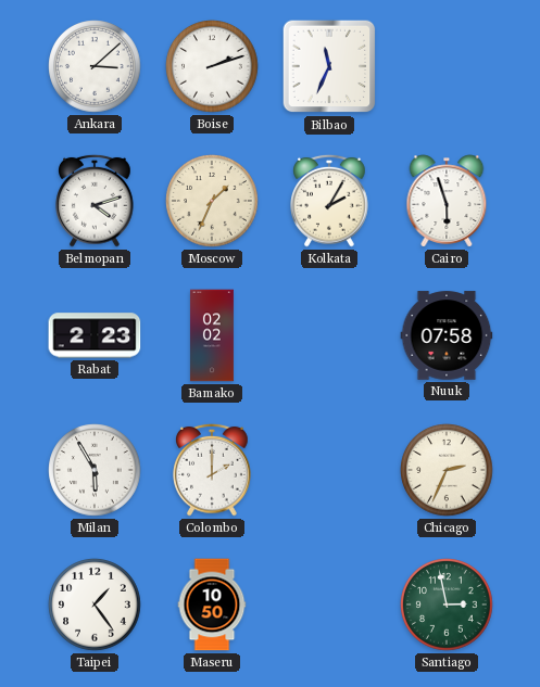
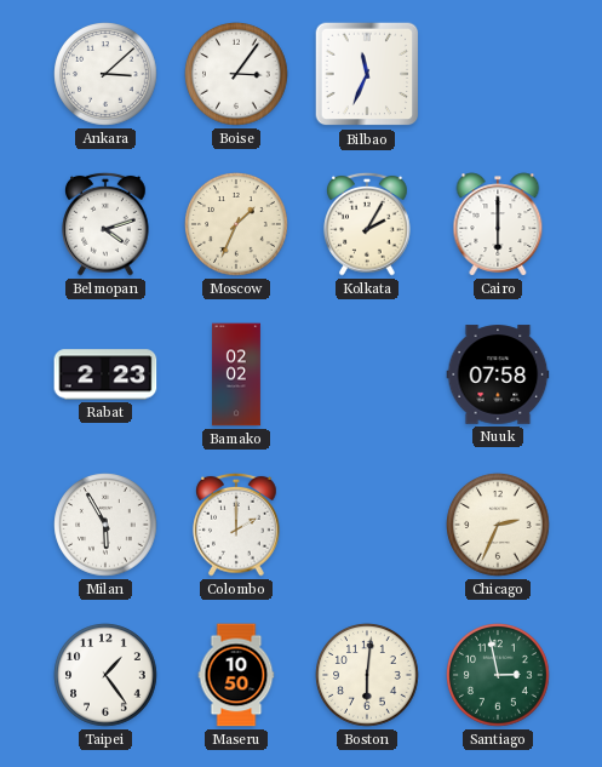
Boise: 2:12 -> 3:06 (236, 74)
Cairo: 5:57 -> 6:00 (498, 224)
Boston: none -> 6:01 (367, 675)
